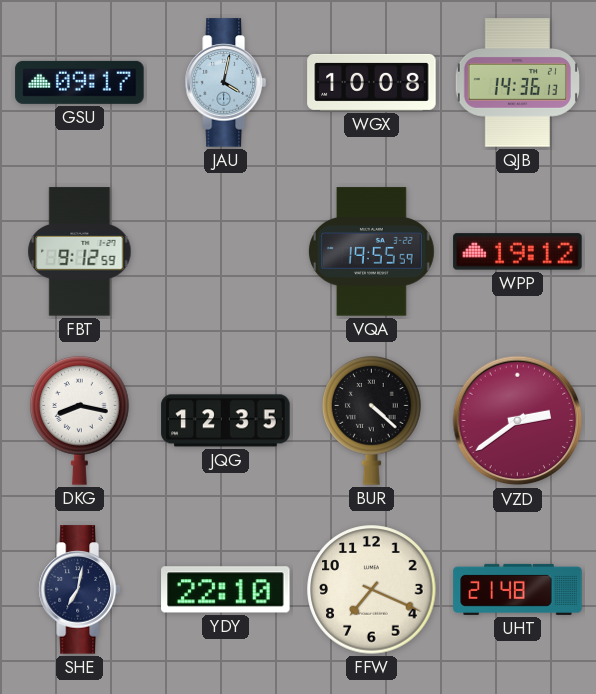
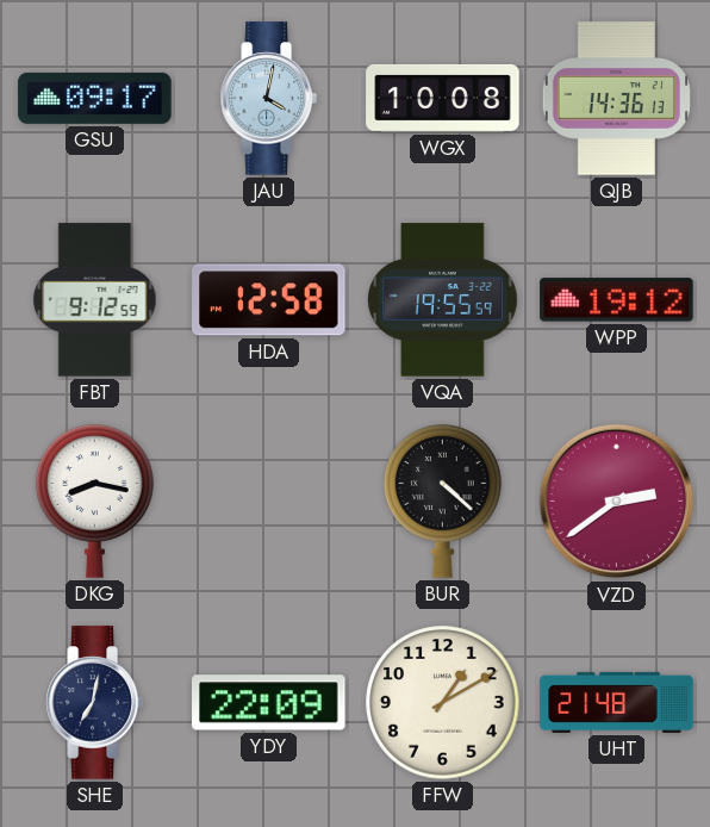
HDA: none -> 12:58 (269, 300)
JQG: 12:35 -> none (226, 421)
YDY: 22:10 -> 22:09 (269, 703)
FFW: 7:19 -> 1:10 (443, 703)
